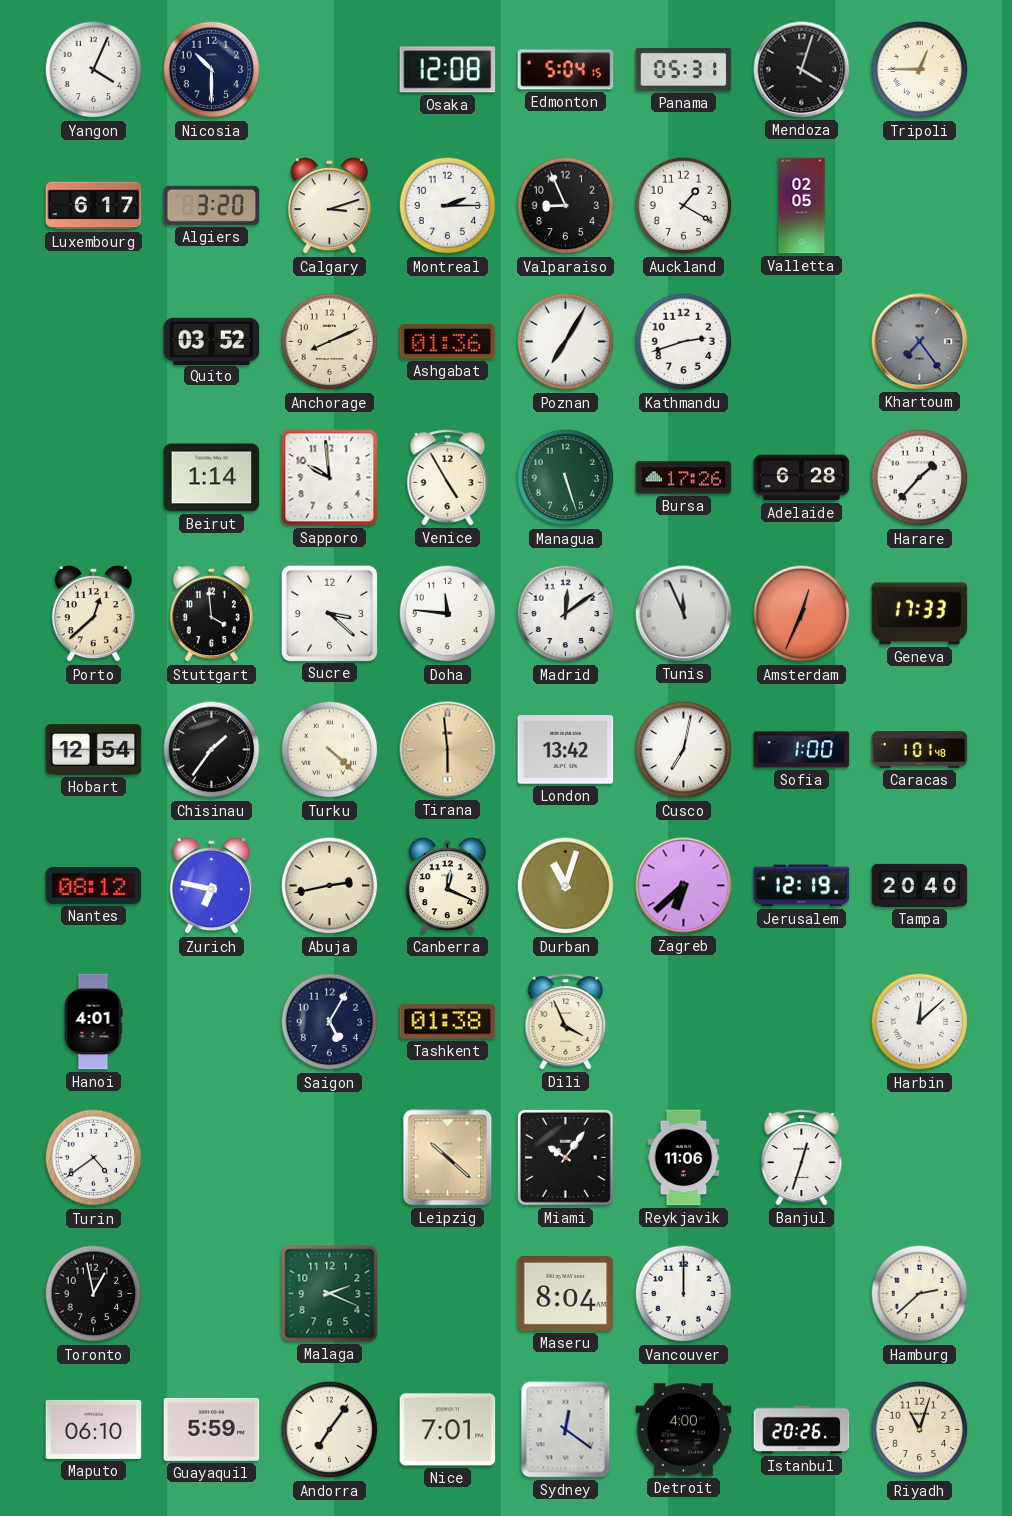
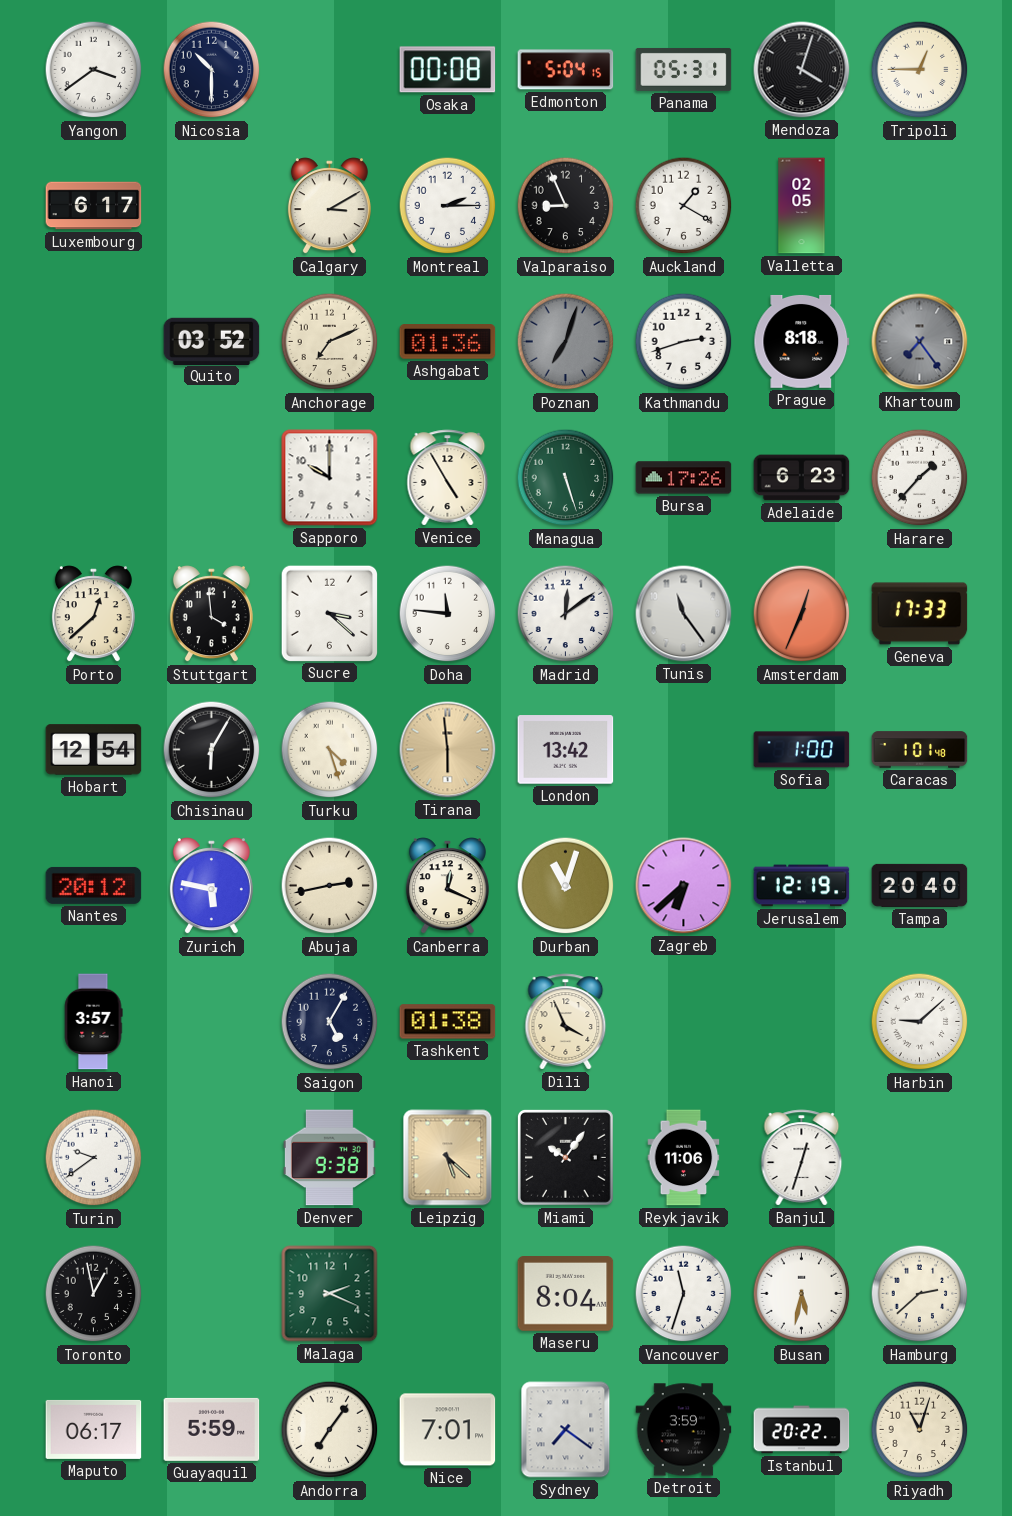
Yangon: 4:04 -> 3:39 (94, 70)
Osaka: 12:08 -> 00:08 (448, 70)
Algiers: 3:20 -> none (212, 205)
Calgary: 3:12 -> 3:10 (329, 206)
Anchorage: 8:11 -> 7:11 (330, 342)
Poznan: 7:05 -> 7:03 (566, 342)
Poznan dial: white -> grey (566, 342)
Prague: none -> 8:18 (802, 342)
Beirut: 1:14 -> none (212, 478)
Sapporo: 9:59 -> 10:00 (330, 478)
Adelaide: 6:28 -> 6:23 (802, 478)
Tunis: 11:56 -> 11:24 (684, 614)
Chisinau: 1:36 -> 6:05 (212, 750)
Turku: 4:22 -> 4:27 (330, 750)
Cusco: 7:02 -> none (684, 750)
Nantes: 08:12 -> 20:12 (94, 885)
Zurich: 6:47 -> 5:47 (211, 886)
Hanoi: 4:01 -> 3:57 (93, 1022)
Harbin: 12:08 -> 9:08 (920, 1022)
Turin: 4:39 -> 9:39 (94, 1158)
Denver: none -> 9:38 (329, 1158)
Leipzig: 10:22 -> 5:22 (448, 1158)
Vancouver: 12:00 -> 11:33 (684, 1294)
Busan: none -> 5:32 (802, 1294)
Maputo: 06:10 -> 06:17 (94, 1429)
Sydney: 12:21 -> 7:21 (566, 1430)
Detroit: 4:00 -> 3:59 (684, 1430)
Istanbul: 20:26 -> 20:22 (802, 1430)
